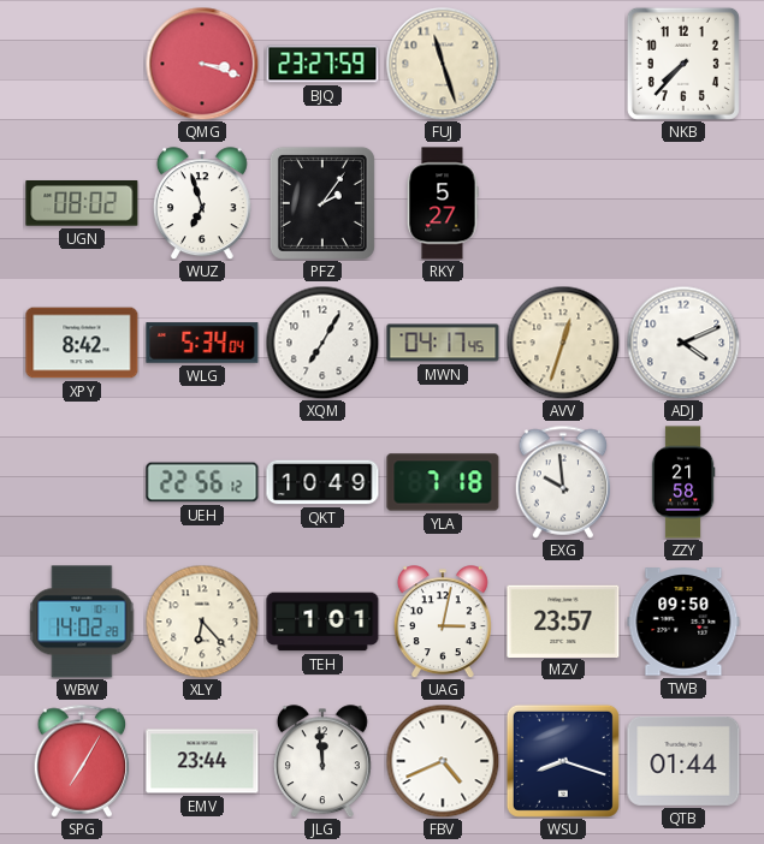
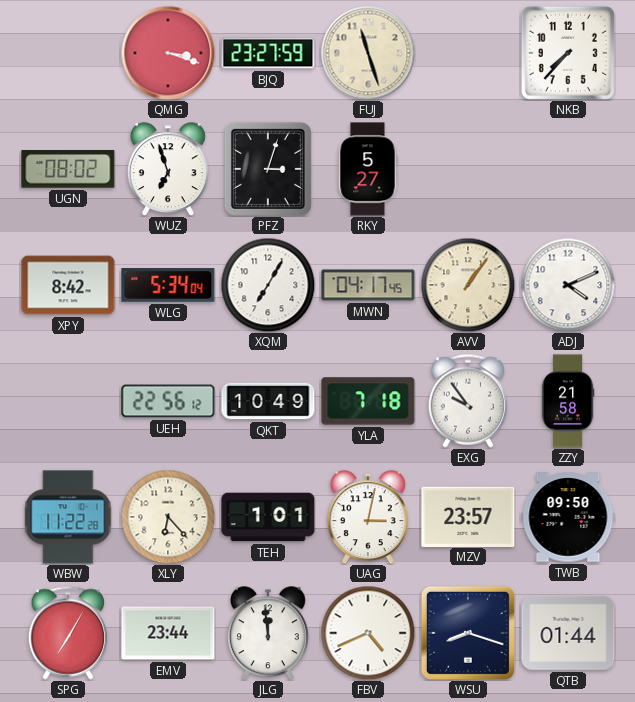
PFZ: 2:06 -> 3:03 (268, 169)
AVV: 12:33 -> 1:06 (468, 285)
EXG: 9:59 -> 9:54 (468, 401)
WBW: 14:02 -> 11:22 (68, 517)
